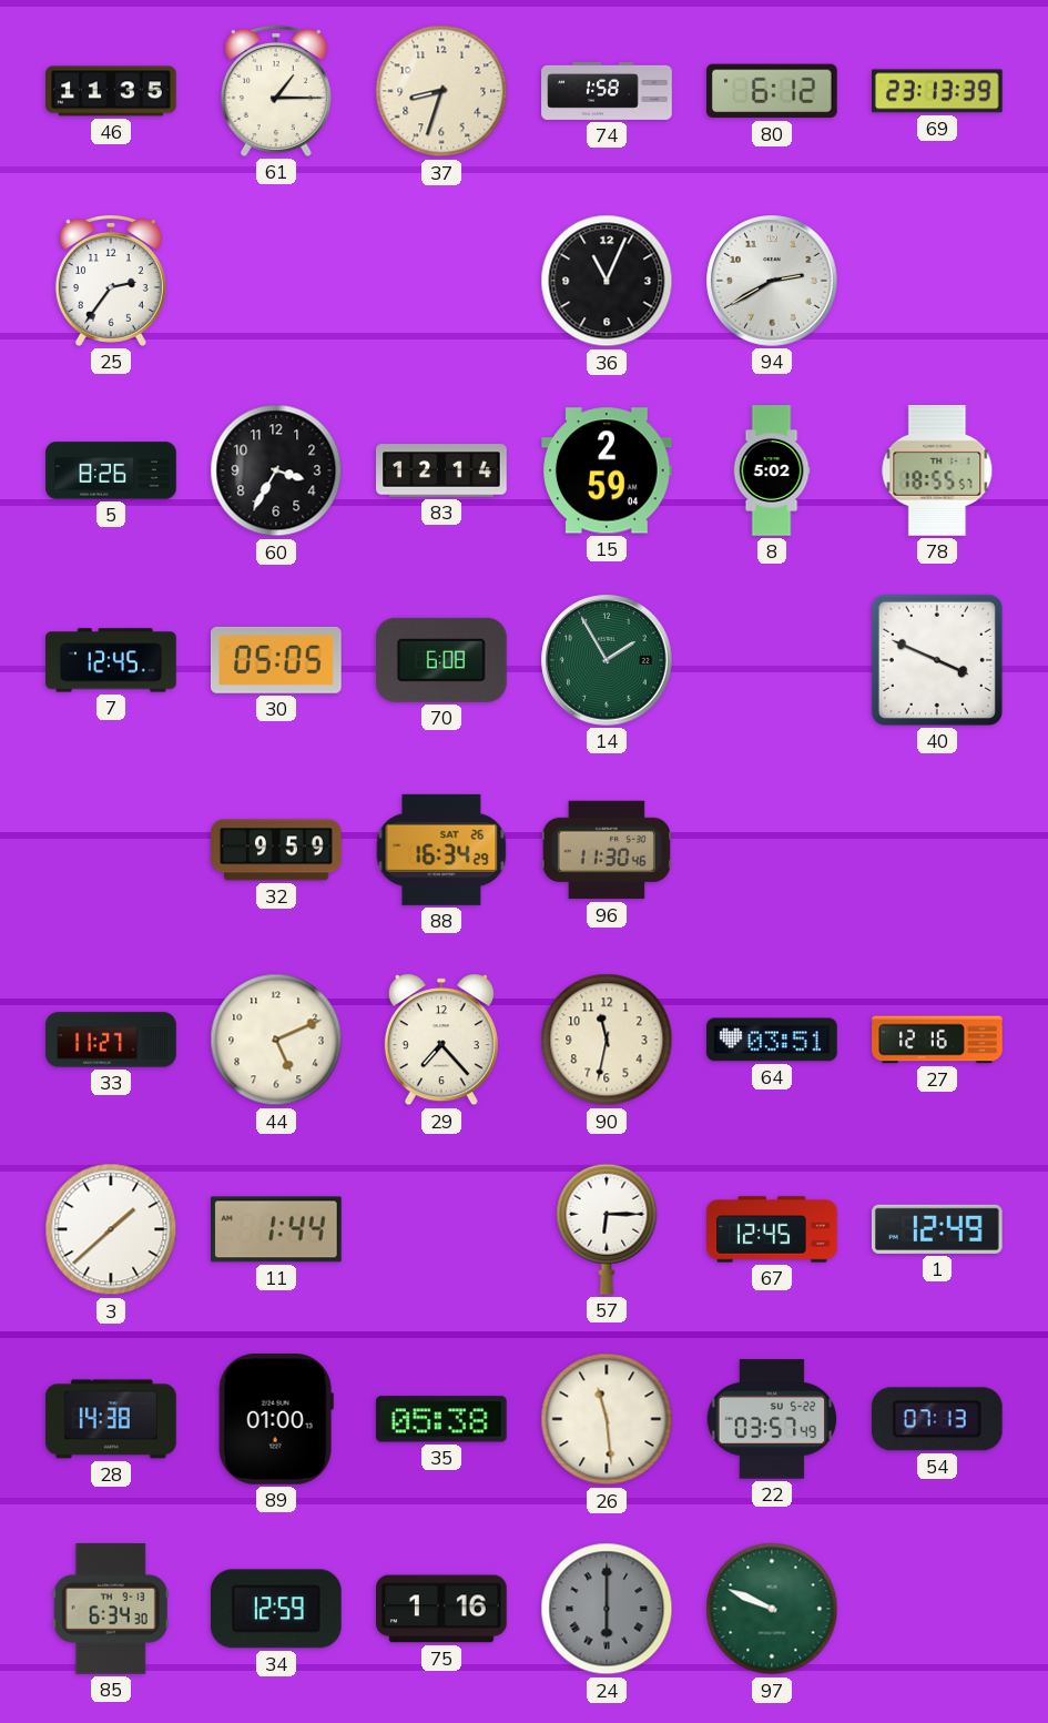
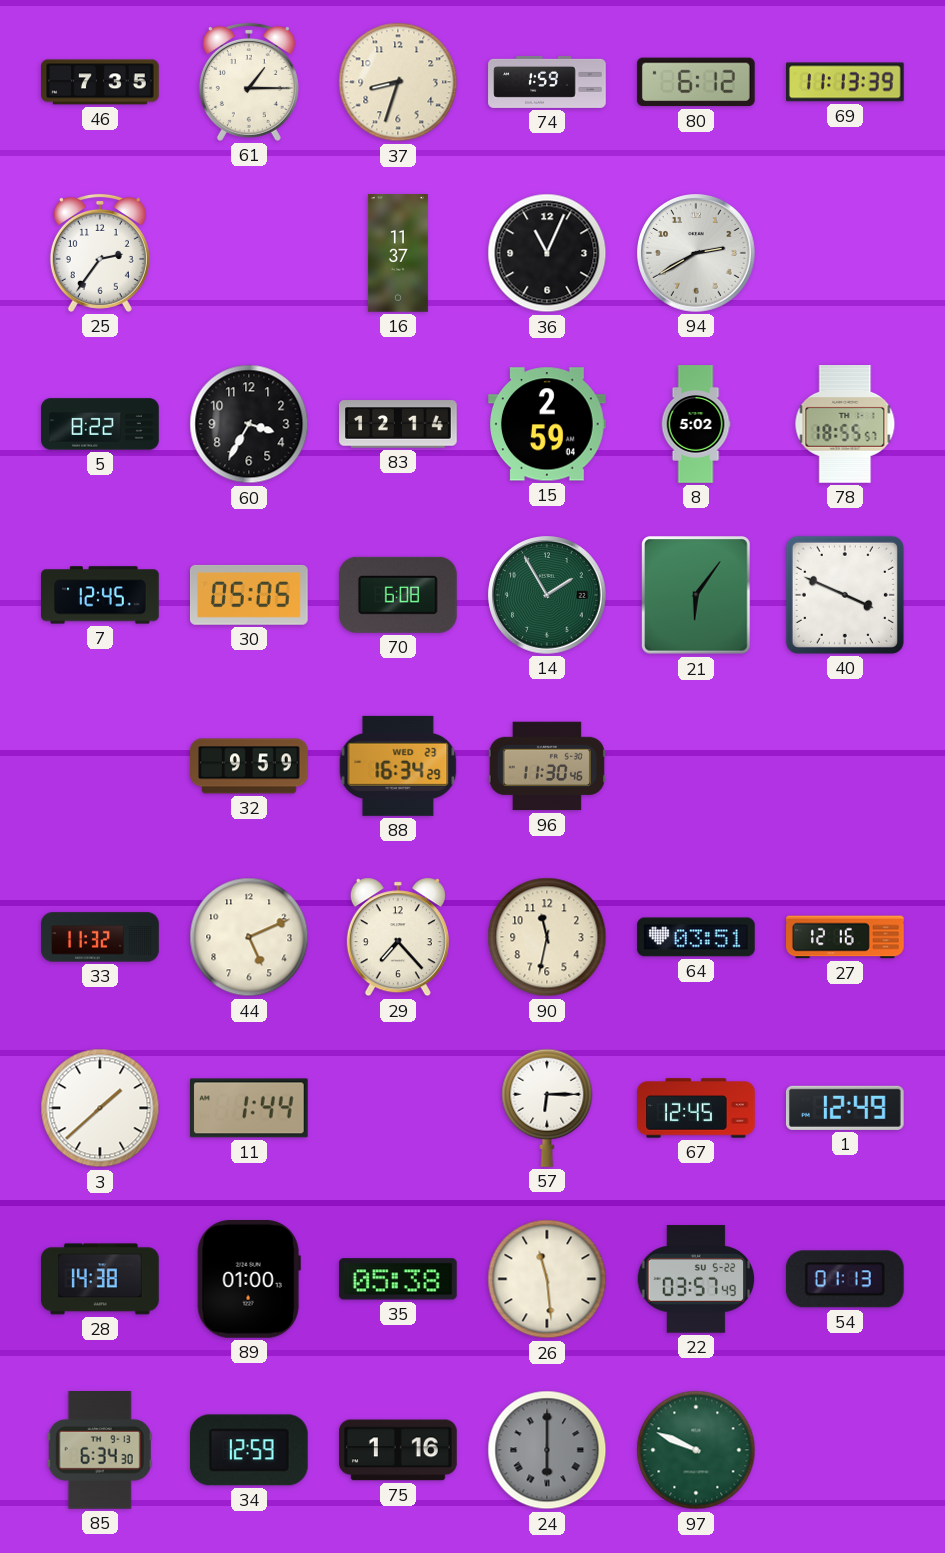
46: 11:35 -> 7:35 (100, 82)
74: 1:58 -> 1:59 (547, 82)
69: 23:13 -> 11:13 (846, 82)
16: none -> 11:37 (398, 253)
5: 8:26 -> 8:22 (100, 424)
21: none -> 6:06 (696, 595)
88 date: SAT 26 -> WED 23 (398, 766)
33: 11:27 -> 11:32 (100, 937)
54: 07:13 -> 01:13 (845, 1279)
